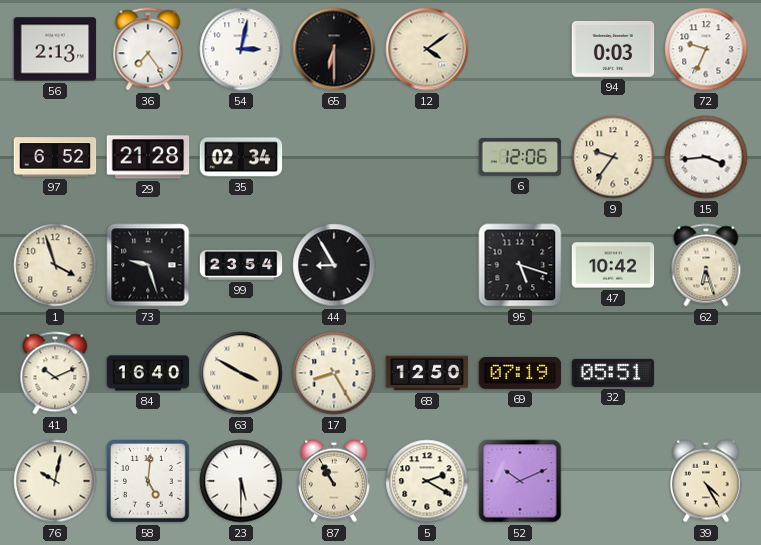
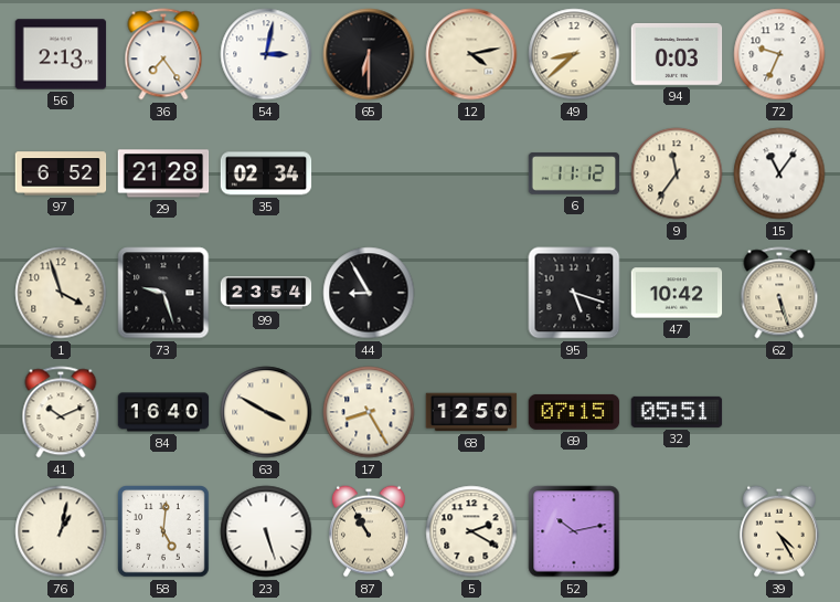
12: 4:09 -> 4:13 (471, 54)
49: none -> 8:38 (574, 54)
6: 12:06 -> 11:12 (574, 173)
9: 9:36 -> 11:36 (677, 173)
15: 3:44 -> 11:06 (779, 173)
62: 6:27 -> 5:27 (779, 293)
69: 07:19 -> 07:15 (574, 412)
76: 10:02 -> 1:02 (61, 531)
23: 5:30 -> 5:27 (266, 531)
52: 10:11 -> 10:13 (574, 531)
